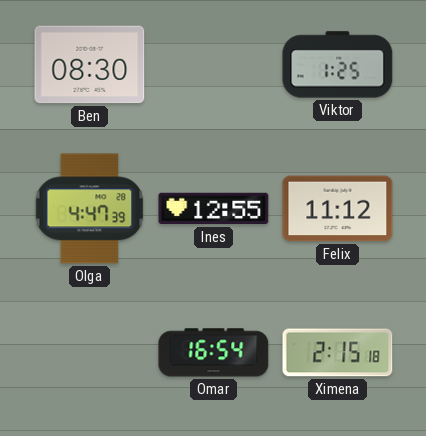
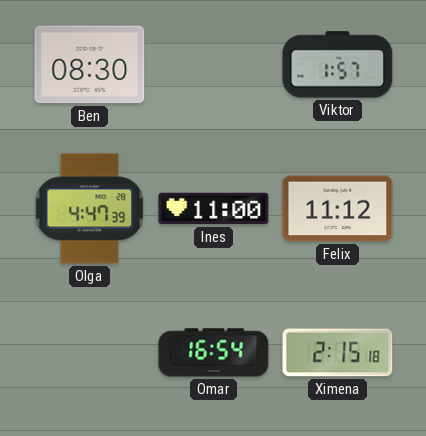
Viktor: 1:25 -> 1:57 (338, 65)
Ines: 12:55 -> 11:00 (214, 209)
